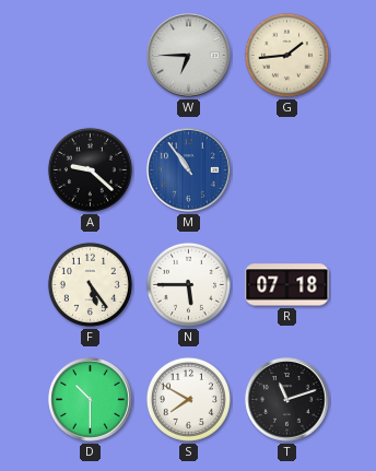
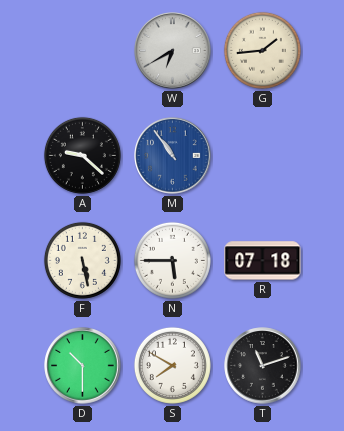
W: 6:45 -> 6:40 (173, 51)
F: 5:24 -> 5:28 (82, 260)
